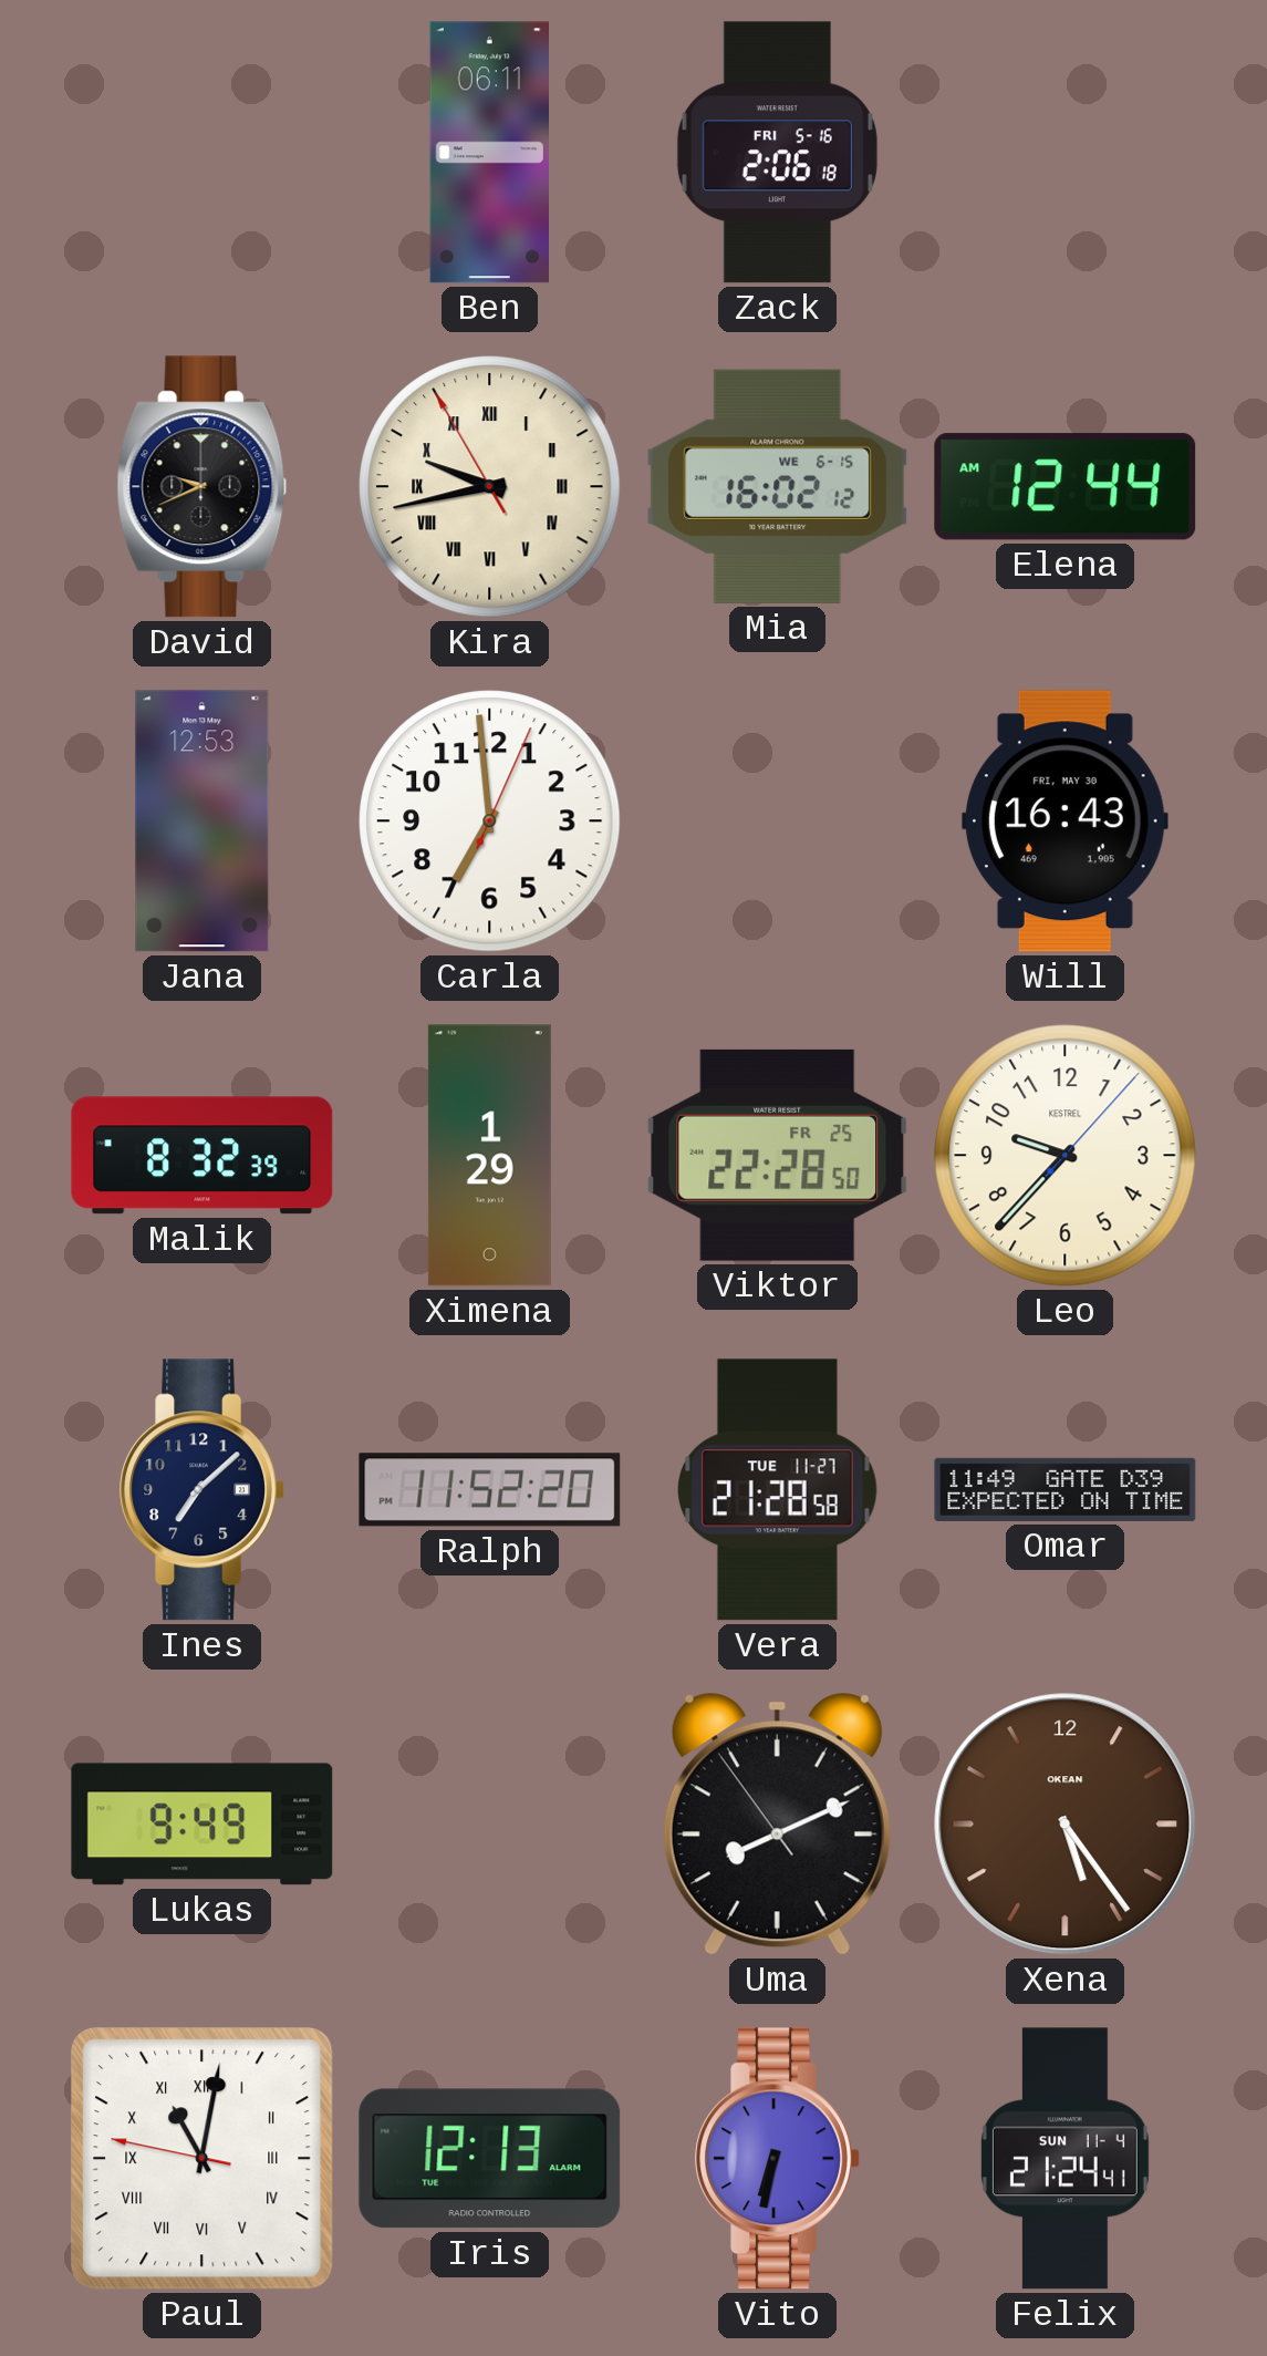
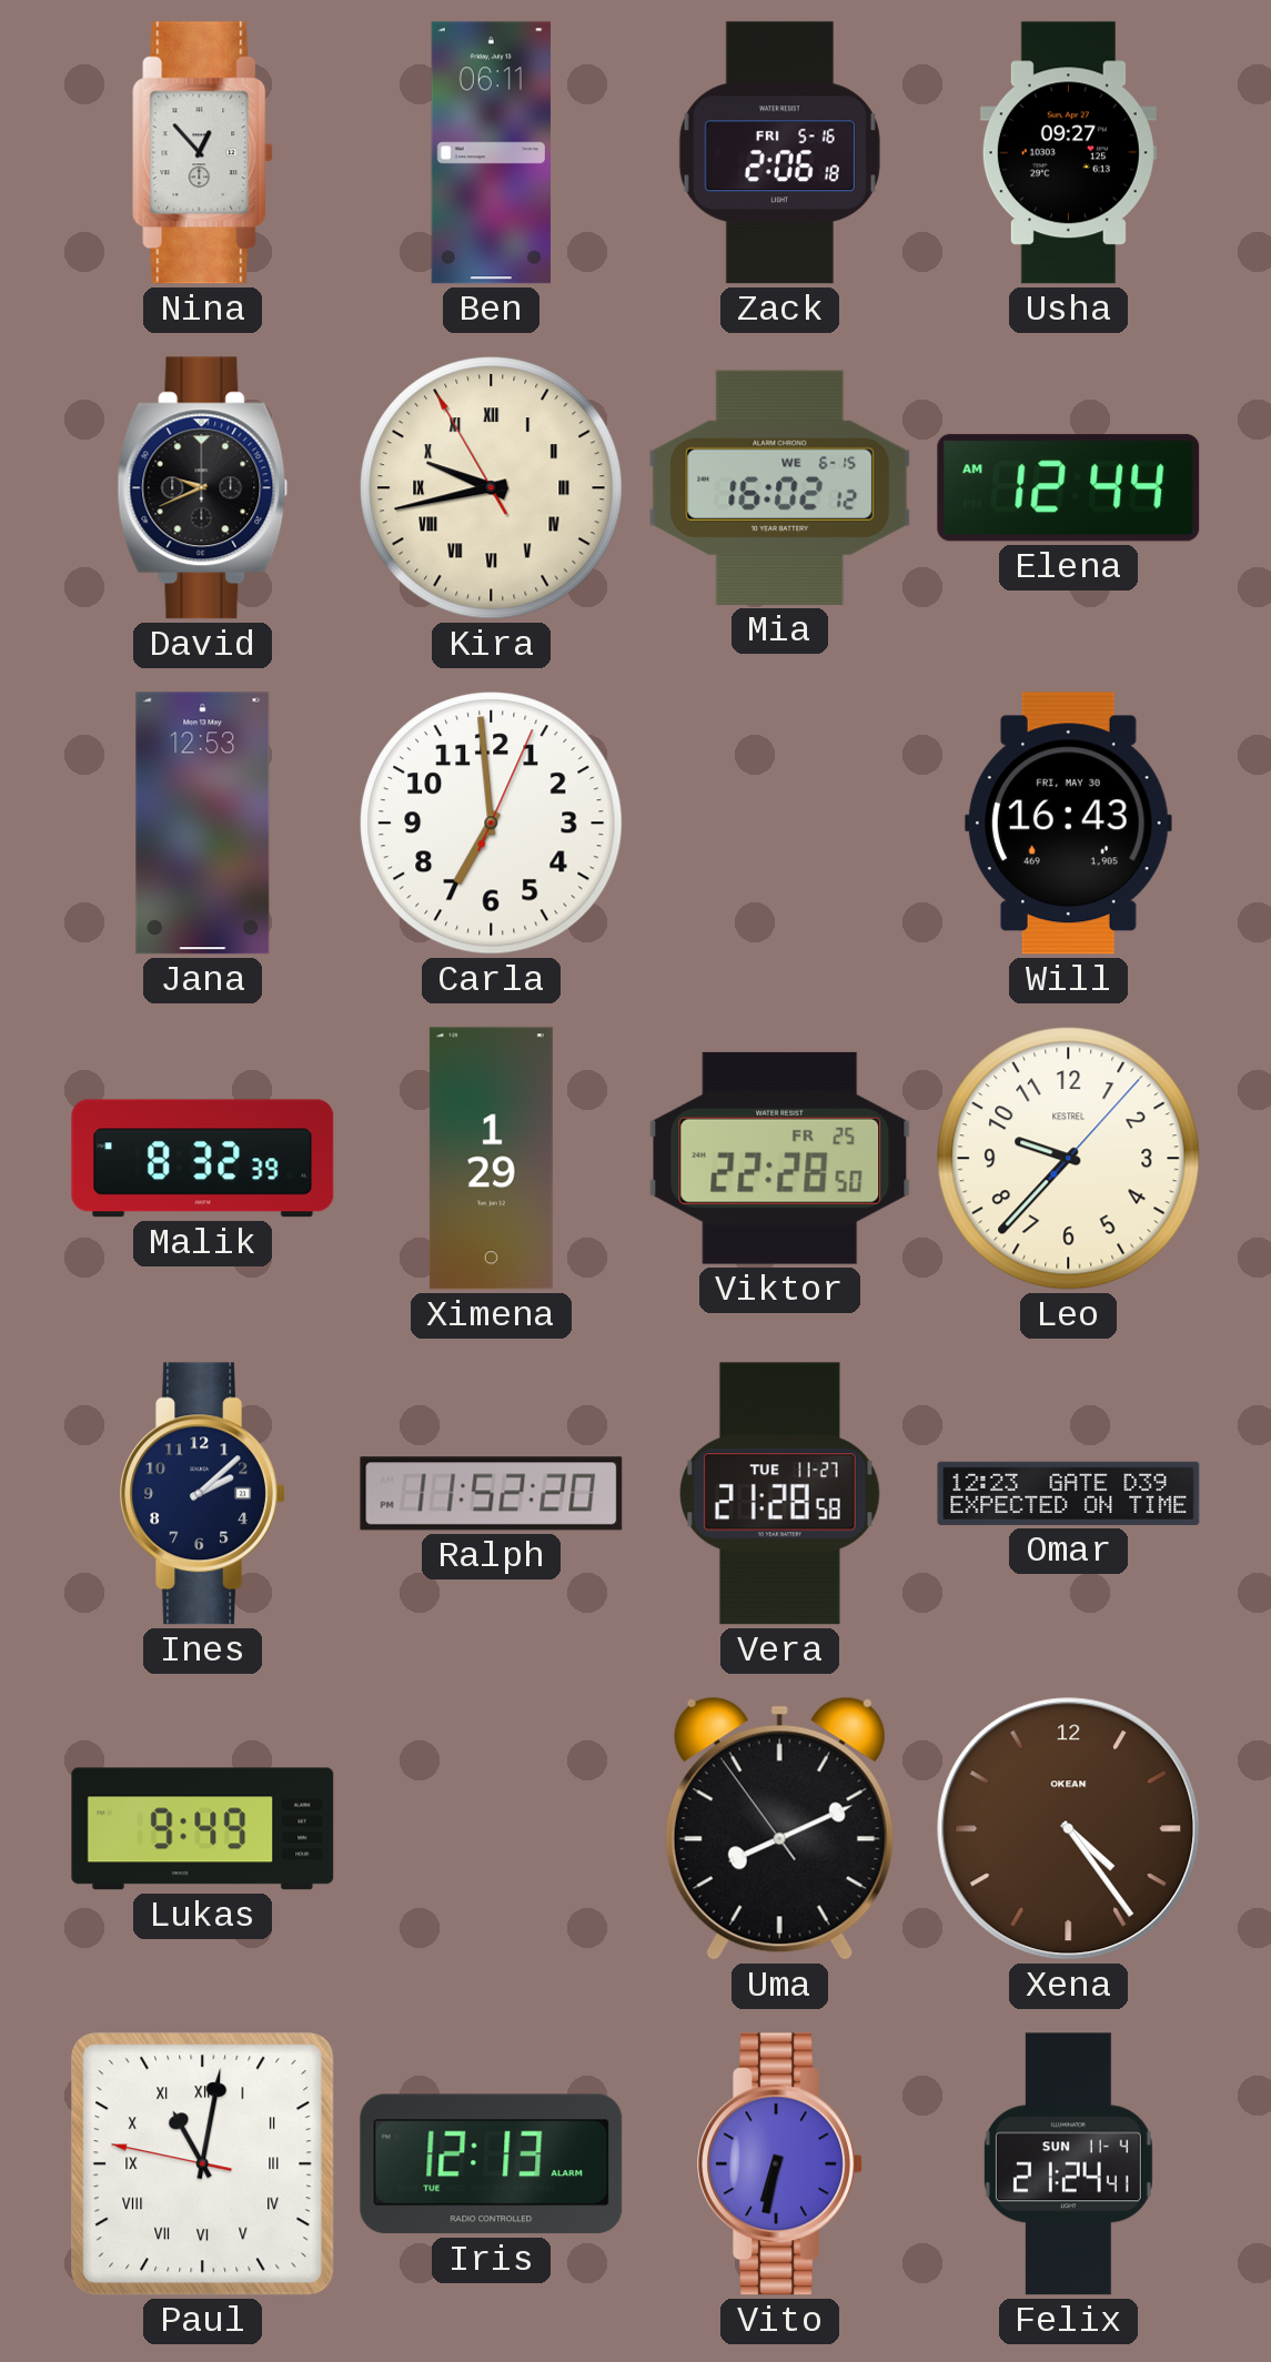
Nina: none -> 12:53 (203, 153)
Usha: none -> 09:27 (1068, 153)
Ines: 7:08 -> 2:08 (203, 1494)
Omar: 11:49 -> 12:23 (1069, 1493)
Xena: 5:24 -> 4:24 (1069, 1829)
